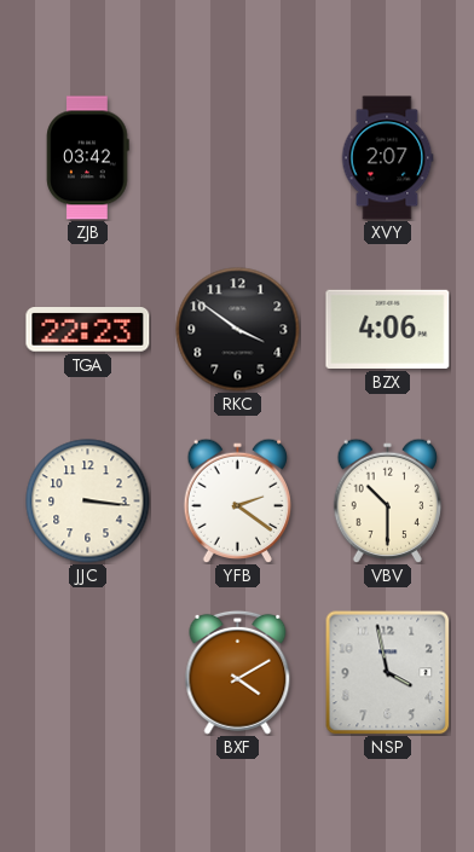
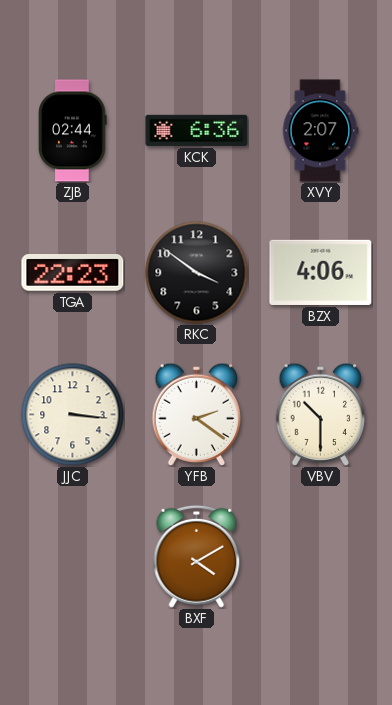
ZJB: 03:42 -> 02:44 (73, 131)
KCK: none -> 6:36 (197, 130)
NSP: 3:58 -> none (387, 672)
